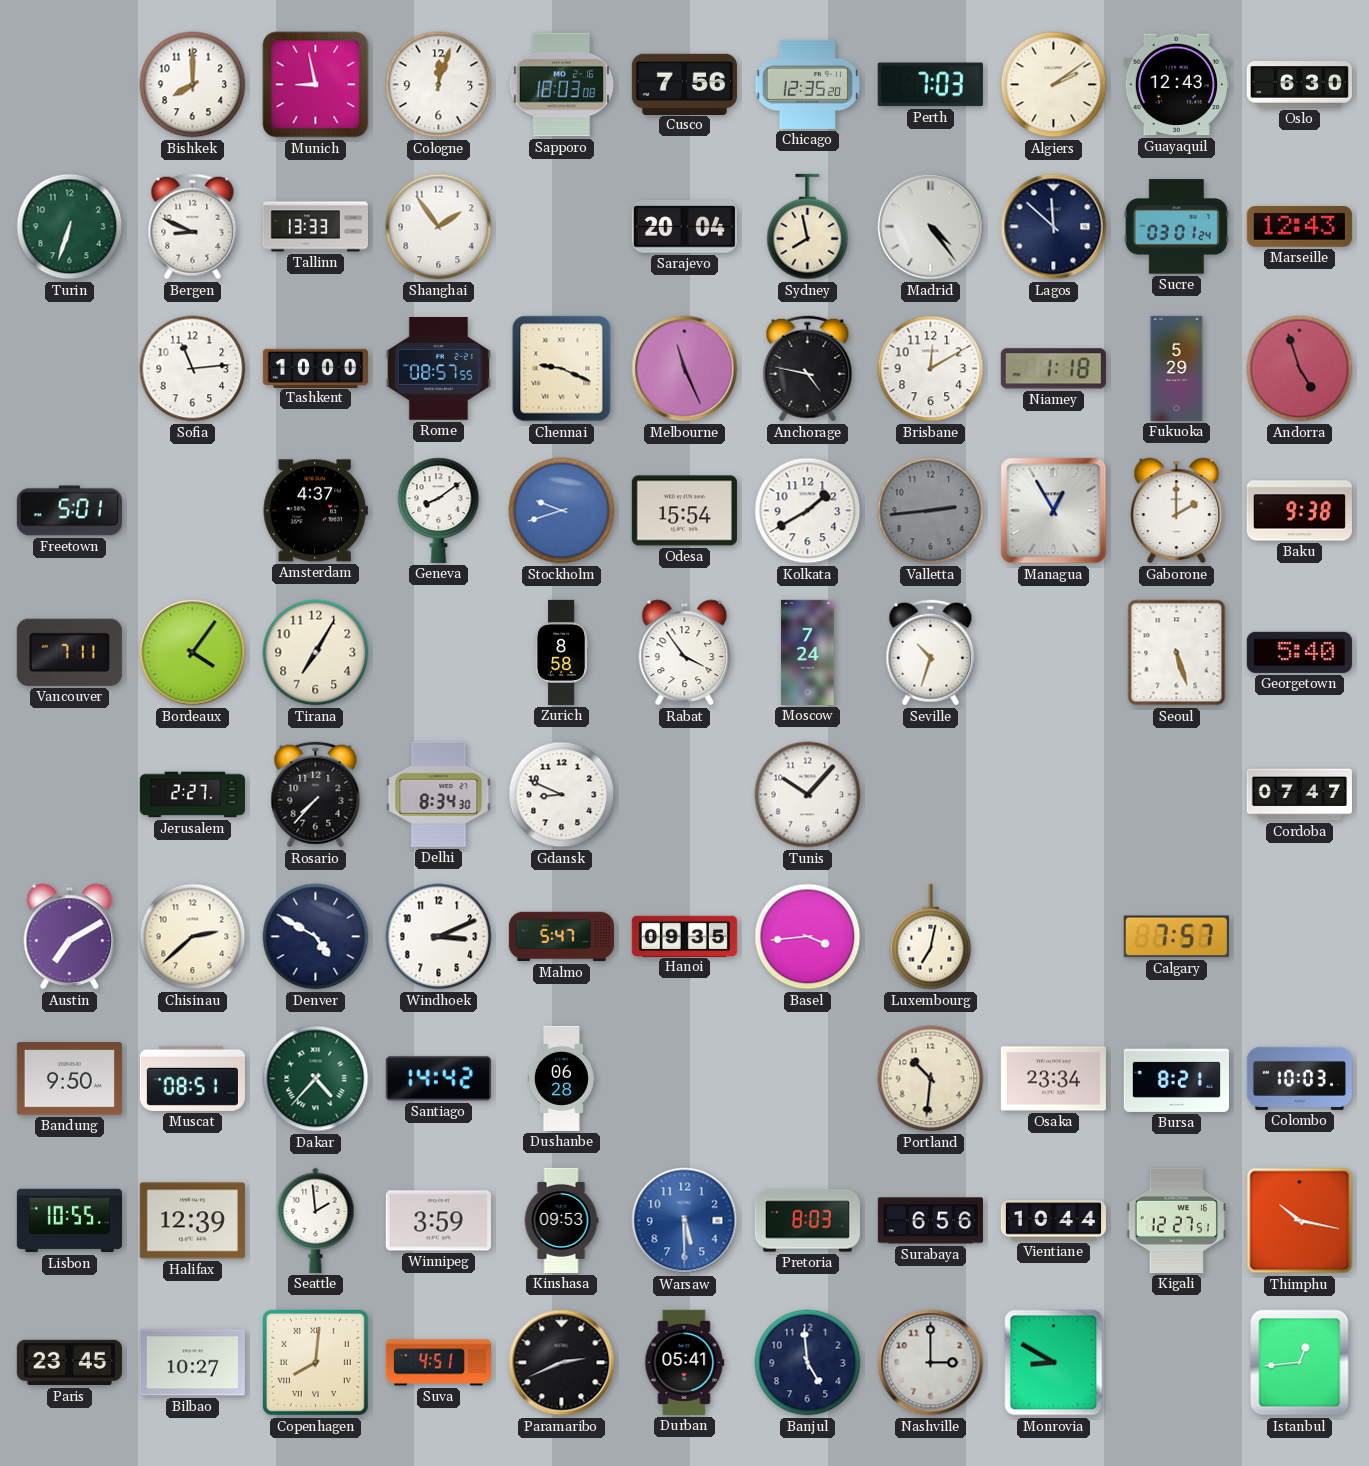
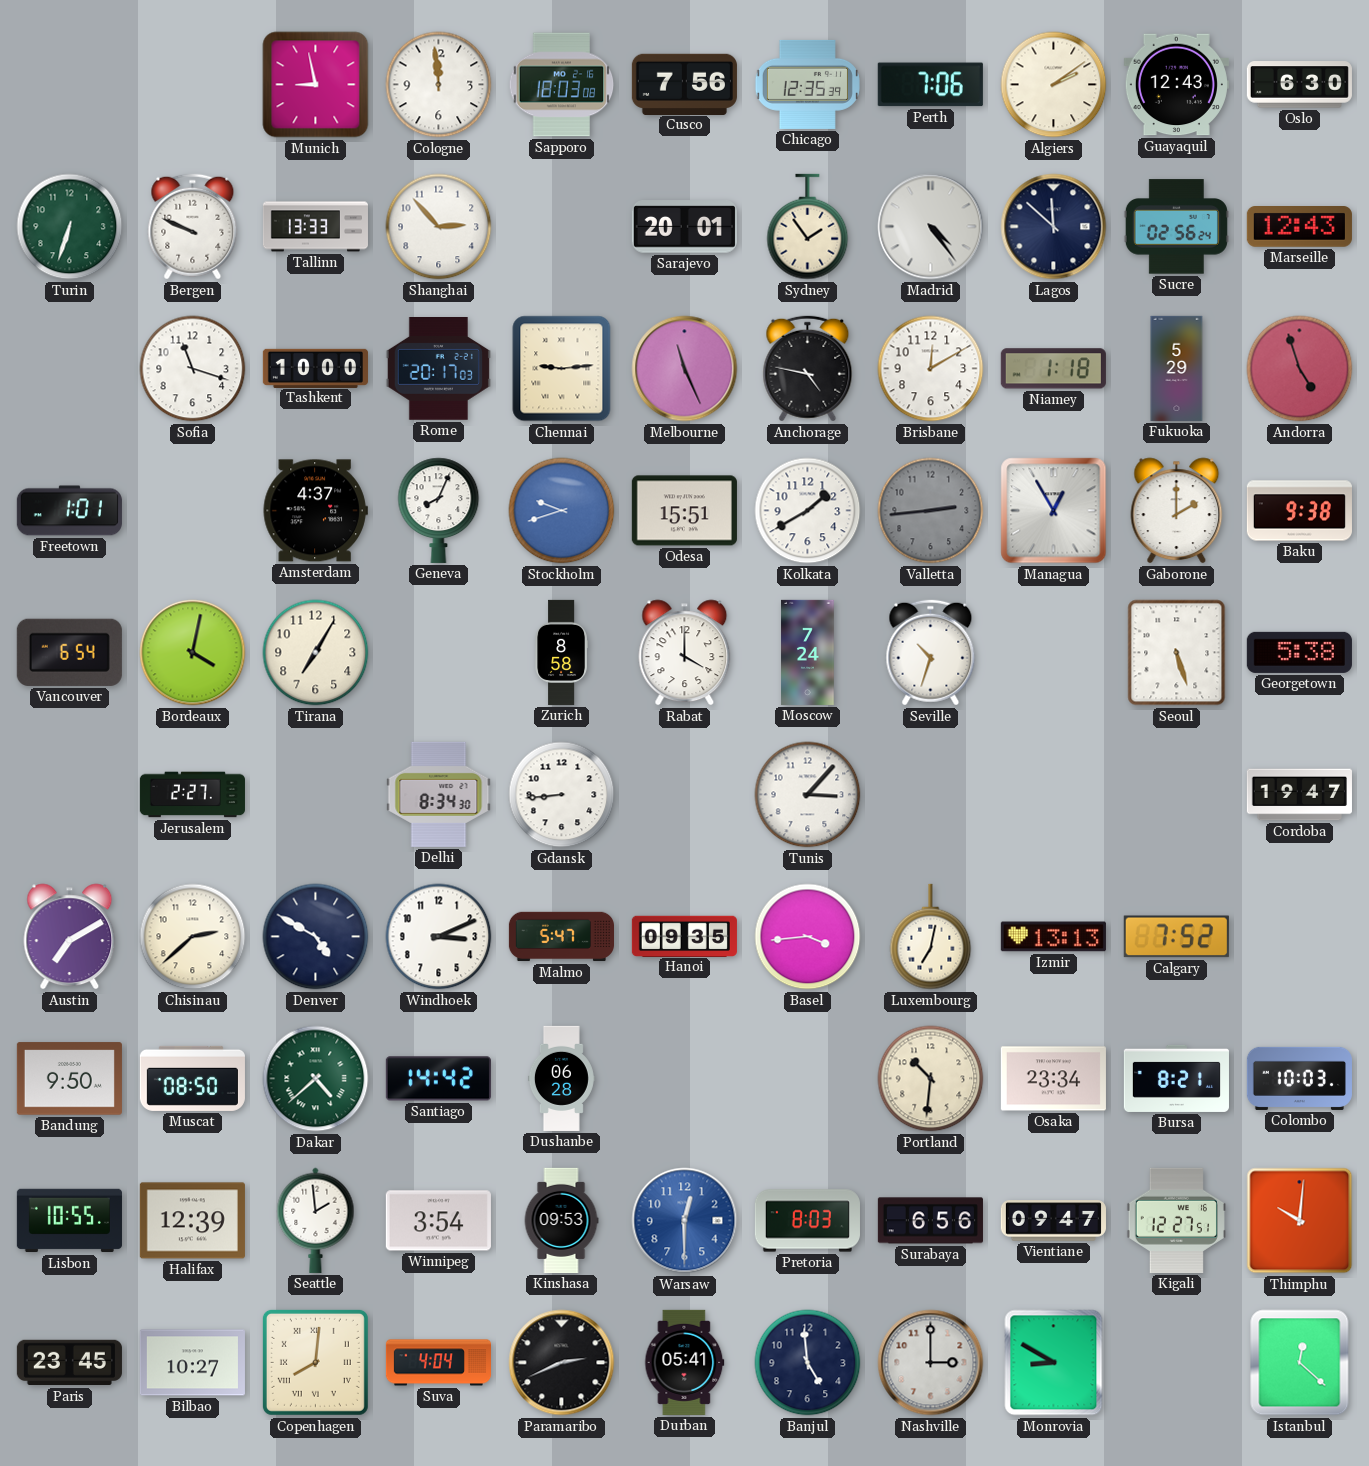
Bishkek: 8:00 -> none (193, 85)
Cologne: 12:03 -> 11:59 (439, 85)
Chicago: 12:35:20 -> 12:35:39 (807, 84)
Perth: 7:03 -> 7:06 (930, 85)
Bergen: 8:49 -> 9:49 (193, 227)
Shanghai: 1:54 -> 2:53 (439, 227)
Sarajevo: 20:04 -> 20:01 (684, 227)
Sydney: 7:58 -> 1:54 (808, 227)
Sucre: 03:01 -> 02:56 (1176, 227)
Sofia: 11:14 -> 11:18 (193, 369)
Rome: 08:57 -> 20:17 (438, 369)
Chennai: 9:19 -> 9:14 (562, 369)
Freetown: 5:01 -> 1:01 (69, 511)
Geneva: 8:09 -> 8:04 (439, 510)
Odesa: 15:54 -> 15:51 (684, 511)
Vancouver: 7:11 -> 6:54 (69, 652)
Bordeaux: 4:06 -> 4:02 (193, 653)
Rabat: 3:54 -> 4:00 (685, 653)
Georgetown: 5:40 -> 5:38 (1299, 652)
Rosario: 7:37 -> none (316, 795)
Gdansk: 8:49 -> 8:44 (562, 795)
Tunis: 10:07 -> 3:07 (808, 795)
Cordoba: 07:47 -> 19:47 (1299, 795)
Izmir: none -> 13:13 (1053, 937)
Calgary: 7:57 -> 7:52 (1176, 937)
Muscat: 08:51 -> 08:50 (192, 1078)
Dakar: 4:37 -> 4:38 (316, 1079)
Winnipeg: 3:59 -> 3:54 (438, 1221)
Warsaw: 5:30 -> 12:30 (685, 1221)
Vientiane: 10:44 -> 09:47 (1053, 1221)
Thimphu: 10:17 -> 10:01 (1300, 1221)
Suva: 4:51 -> 4:04 (438, 1363)
Istanbul: 12:44 -> 12:22 (1300, 1363)
